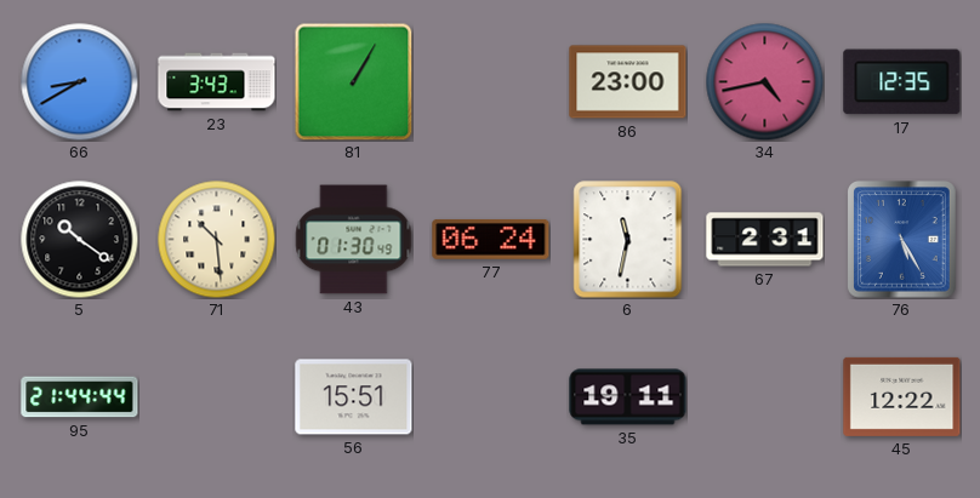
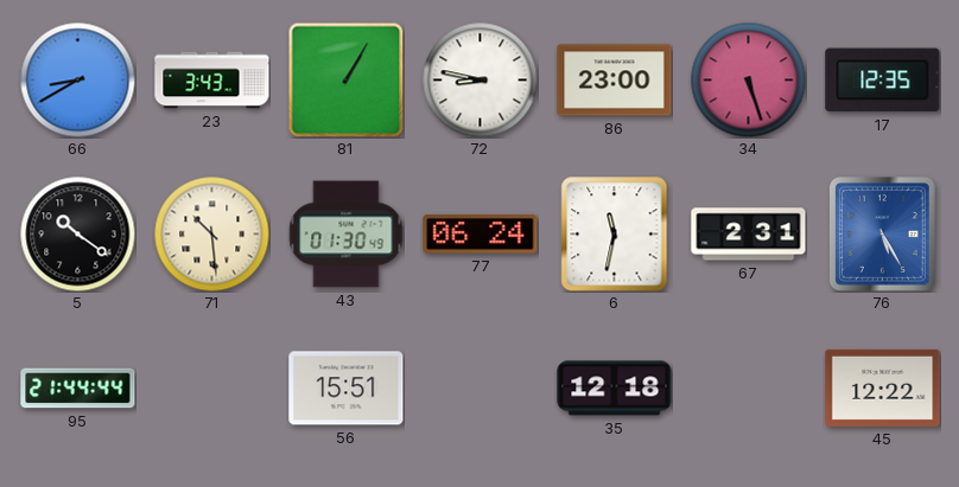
72: none -> 8:47 (479, 79)
34: 4:43 -> 5:27 (748, 79)
35: 19:11 -> 12:18 (615, 389)
